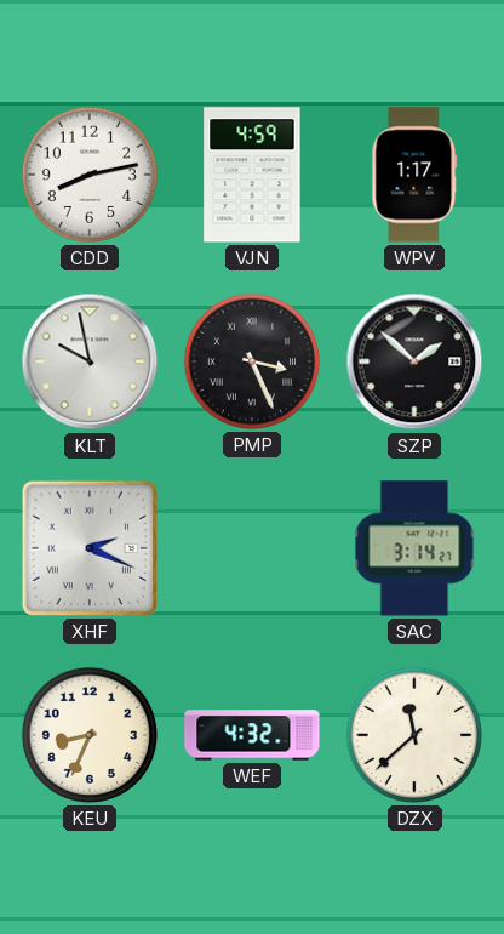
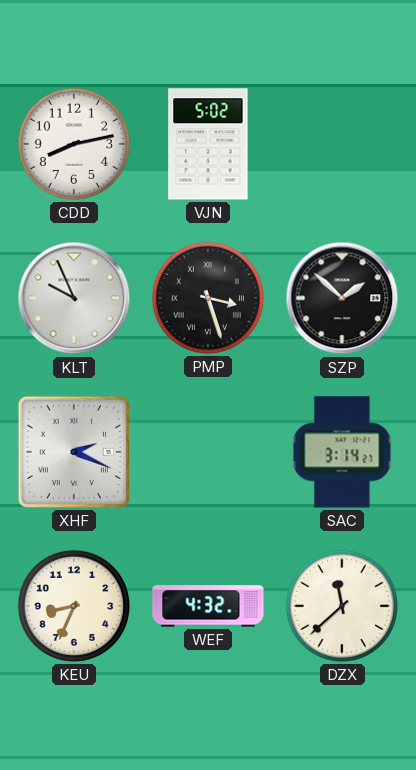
VJN: 4:59 -> 5:02 (208, 144)
WPV: 1:17 -> none (414, 175)
KLT: 9:58 -> 9:56 (74, 298)
PMP: 3:26 -> 3:27 (208, 298)
